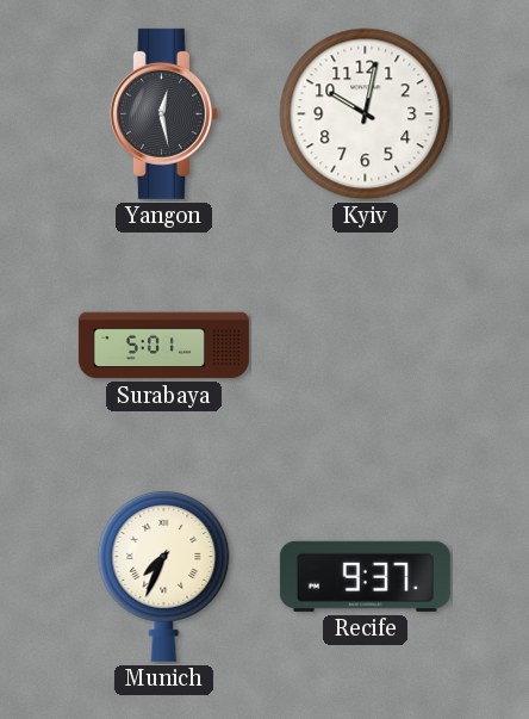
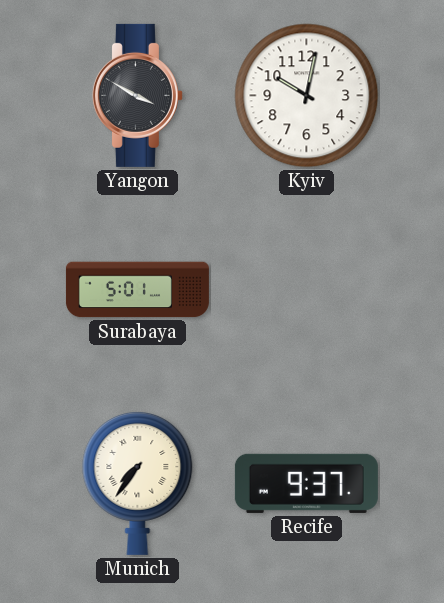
Yangon: 12:28 -> 3:50 (137, 95)
Munich: 7:34 -> 7:36 (138, 483)
